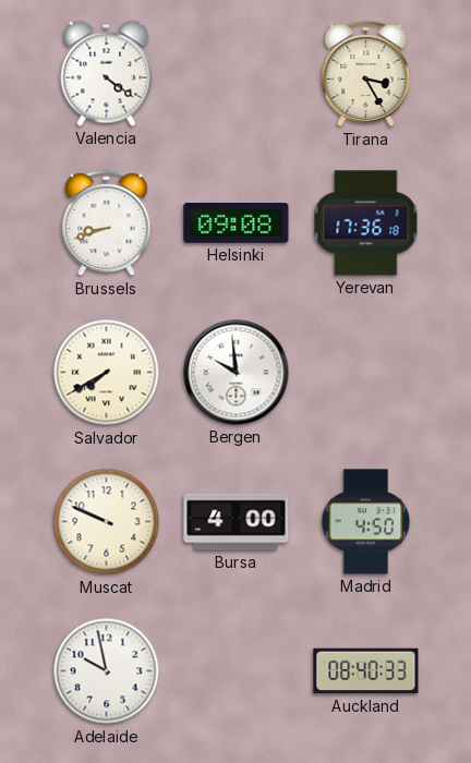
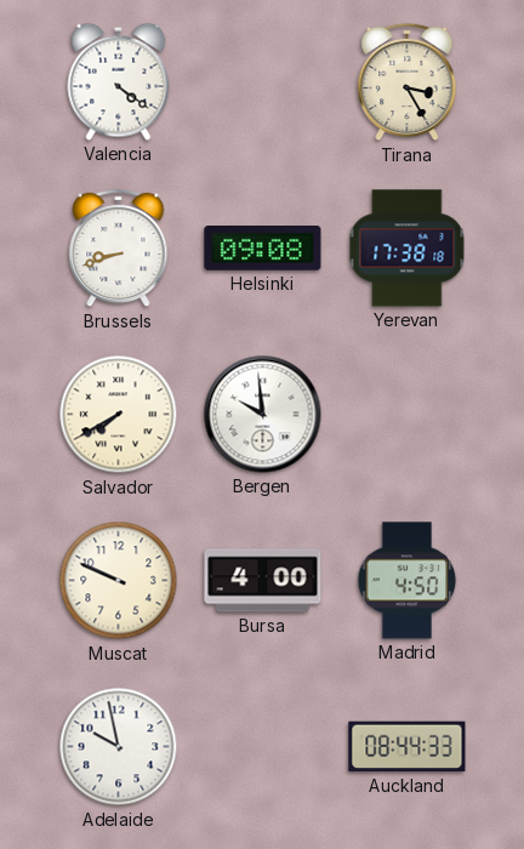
Yerevan: 17:36 -> 17:38 (408, 249)
Auckland: 08:40 -> 08:44 (408, 747)
